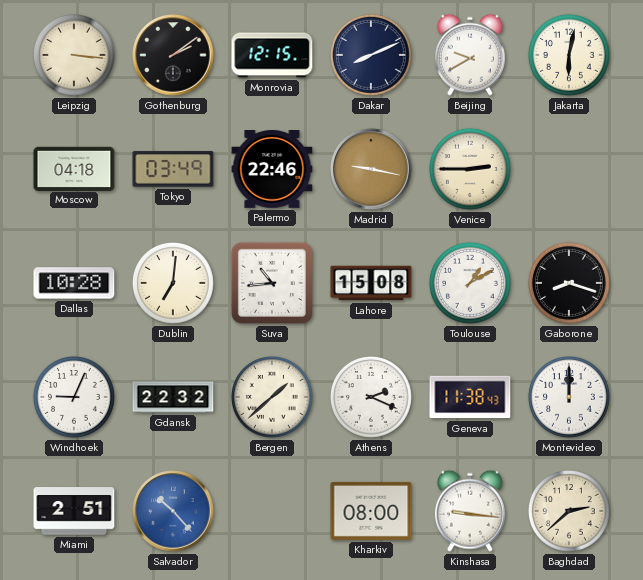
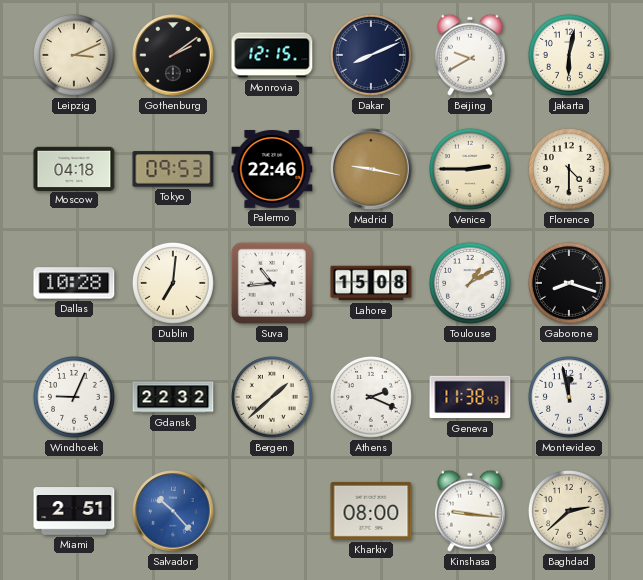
Leipzig: 3:16 -> 3:11 (74, 55)
Tokyo: 03:49 -> 09:53 (173, 169)
Florence: none -> 4:30 (569, 169)
Montevideo: 12:00 -> 11:58 (569, 397)
